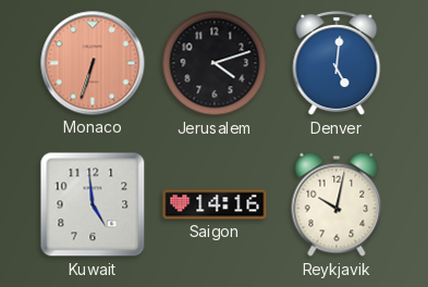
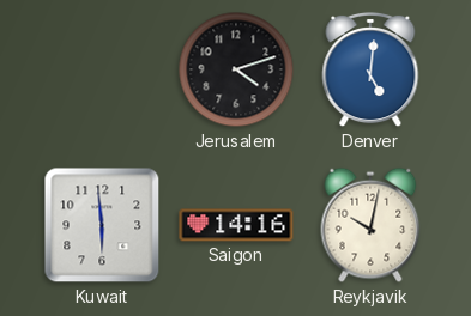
Monaco: 6:33 -> none (93, 63)
Kuwait: 4:59 -> 5:59 (102, 225)
